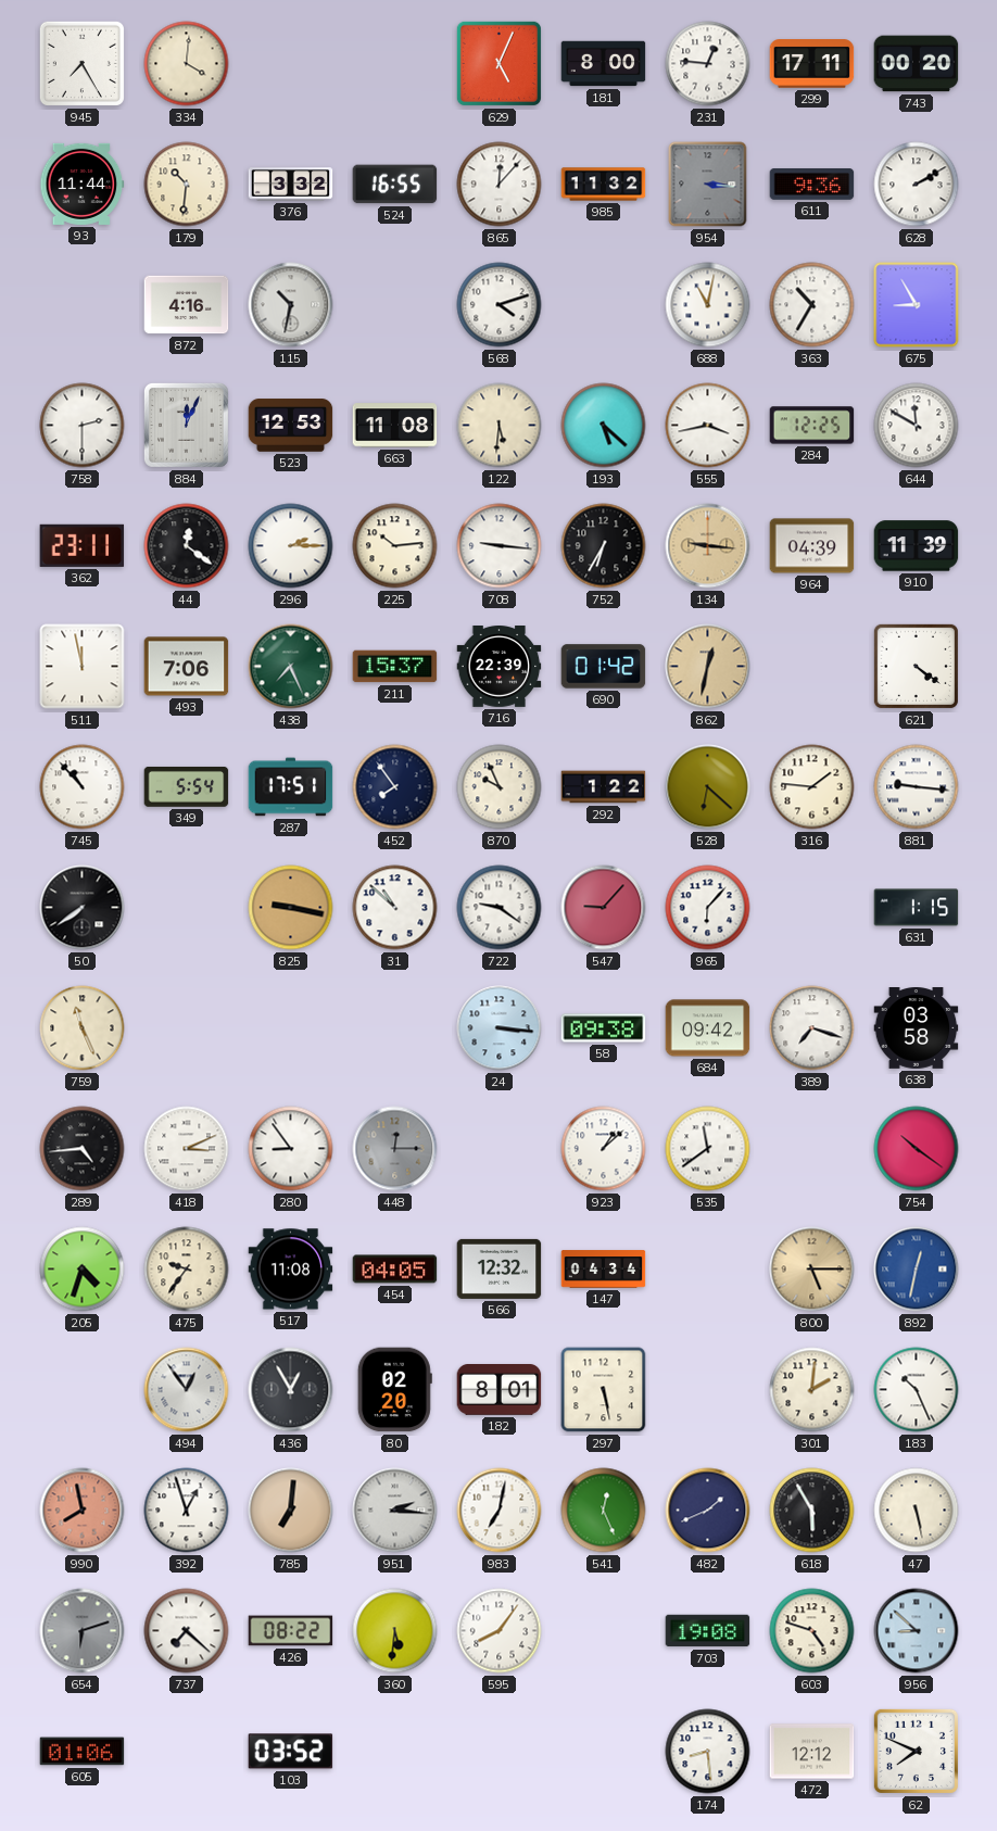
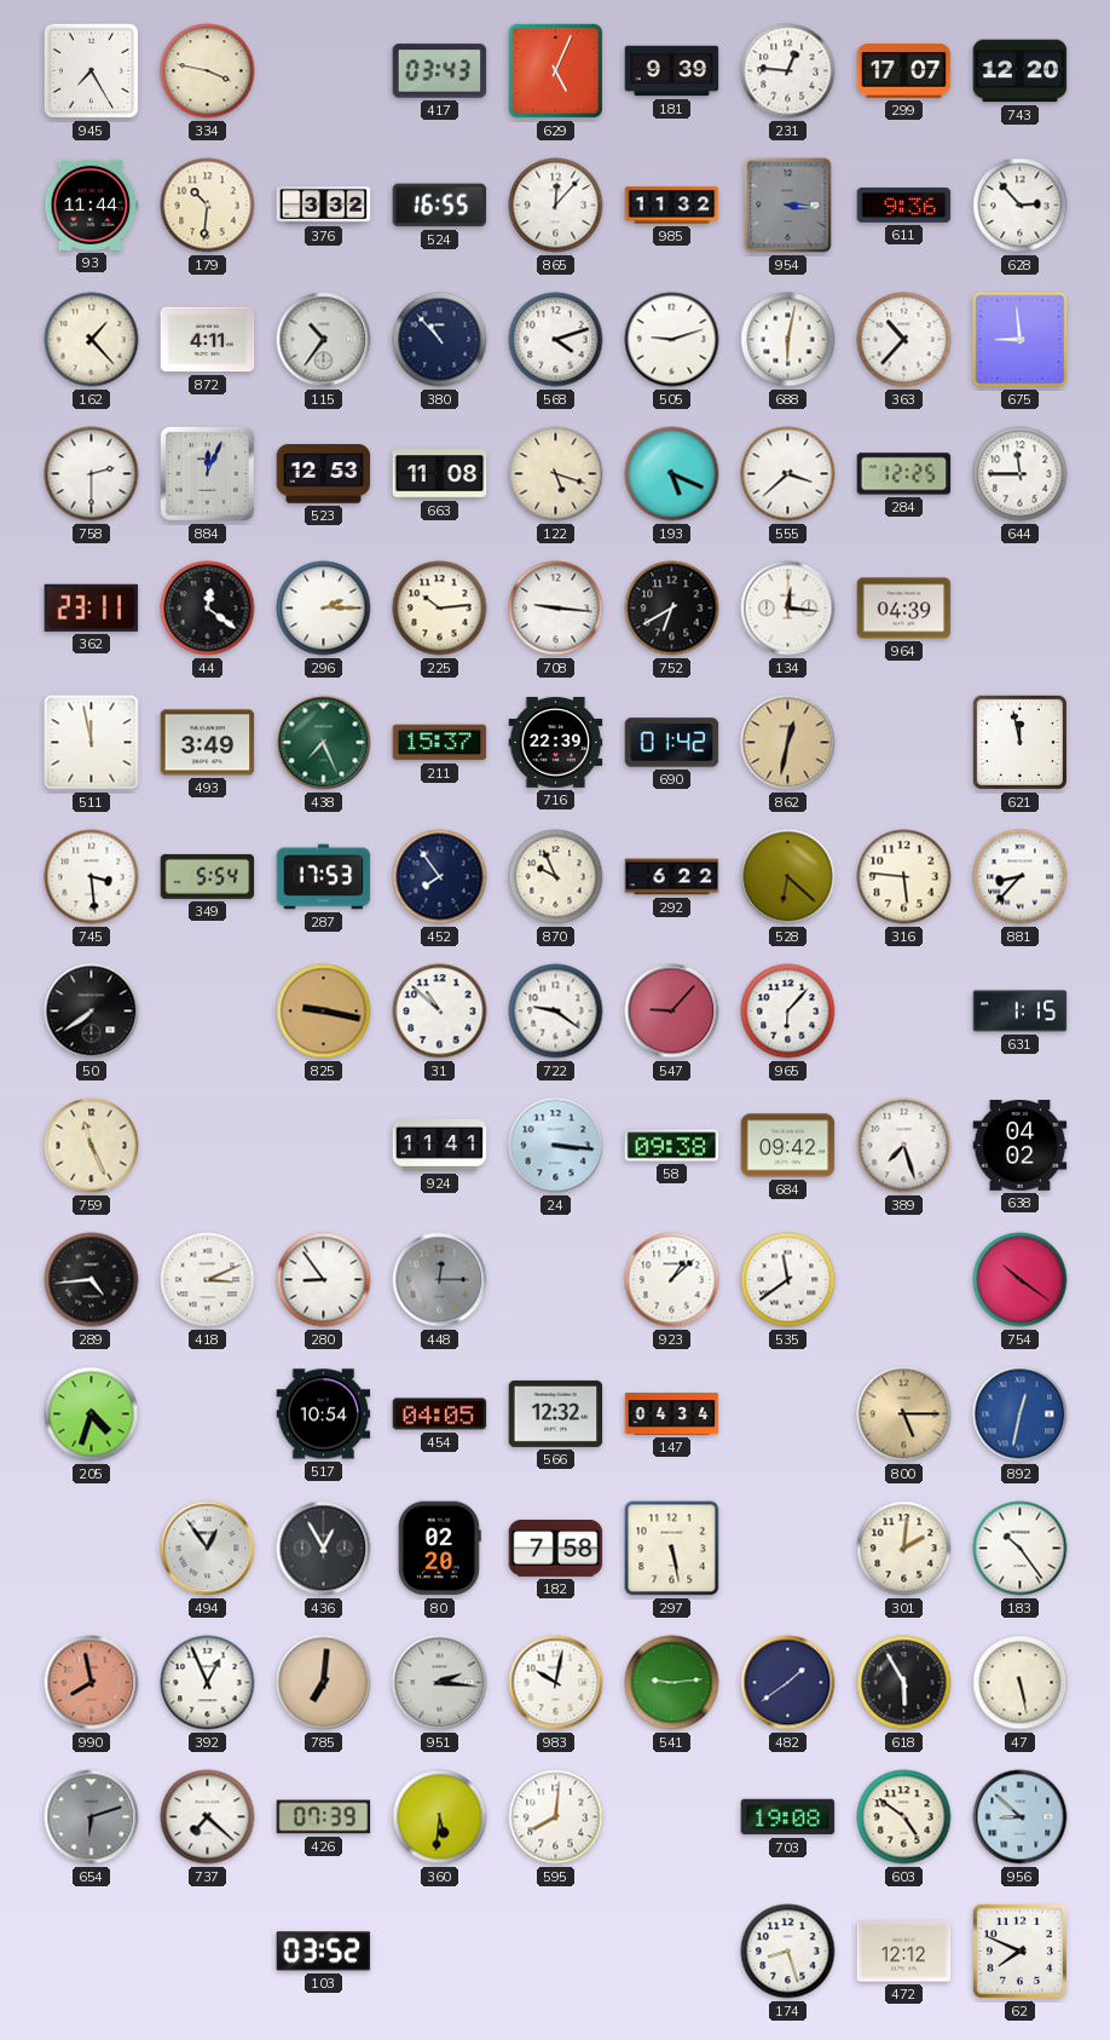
334: 4:01 -> 3:47 (208, 71)
417: none -> 03:43 (440, 71)
181: 8:00 -> 9:39 (672, 71)
299: 17:11 -> 17:07 (904, 71)
743: 00:20 -> 12:20 (1021, 71)
628: 2:10 -> 2:53 (1021, 206)
162: none -> 1:23 (92, 340)
872: 4:16 -> 4:11 (208, 340)
115: 10:32 -> 10:36 (324, 340)
380: none -> 10:53 (440, 340)
505: none -> 9:12 (672, 340)
688: 11:02 -> 6:02 (788, 340)
363: 10:35 -> 10:37 (904, 340)
675: 8:55 -> 8:59 (1021, 340)
122: 5:31 -> 5:18 (556, 474)
193: 5:22 -> 5:19 (672, 474)
555: 3:43 -> 3:38 (788, 474)
644: 11:50 -> 11:45 (1021, 474)
752: 6:35 -> 6:40 (672, 609)
134: 9:16 -> 12:16 (788, 609)
134 dial: champagne -> white (788, 609)
910: 11:39 -> none (917, 546)
493: 7:06 -> 3:49 (208, 743)
621: 4:21 -> 11:58 (1019, 742)
745: 10:53 -> 3:29 (92, 877)
287: 17:51 -> 17:53 (324, 877)
292: 1:22 -> 6:22 (672, 877)
316: 1:46 -> 5:46 (904, 877)
881: 9:16 -> 8:37 (1021, 877)
924: none -> 11:41 (440, 1145)
389: 7:18 -> 7:27 (904, 1146)
638: 03:58 -> 04:02 (1021, 1146)
475: 9:36 -> none (187, 1270)
517: 11:08 -> 10:54 (324, 1414)
182: 8:01 -> 7:58 (556, 1549)
183: 10:26 -> 10:24 (1021, 1549)
392: 12:57 -> 12:56 (208, 1683)
983: 7:02 -> 10:02 (556, 1683)
541: 12:26 -> 9:14 (672, 1683)
482: 1:41 -> 1:39 (788, 1683)
426: 08:22 -> 07:39 (324, 1817)
595: 8:06 -> 8:01 (556, 1817)
603: 4:48 -> 4:51 (904, 1817)
605: 01:06 -> none (83, 1752)
174: 8:29 -> 8:27 (788, 1952)
